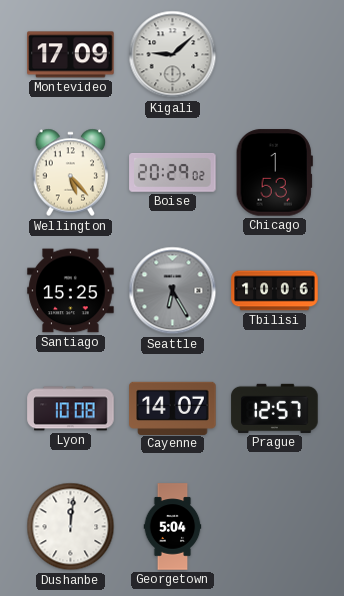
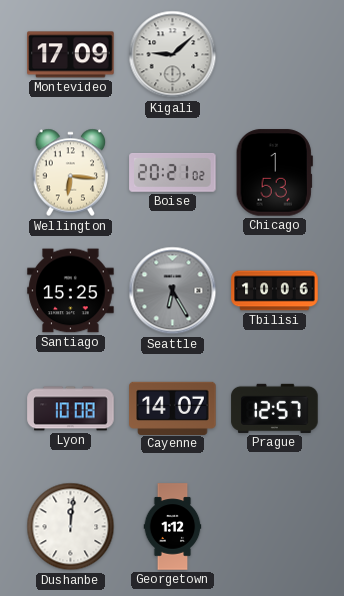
Wellington: 5:23 -> 6:16 (71, 173)
Boise: 20:29 -> 20:21 (173, 173)
Georgetown: 5:04 -> 1:12 (173, 527)
